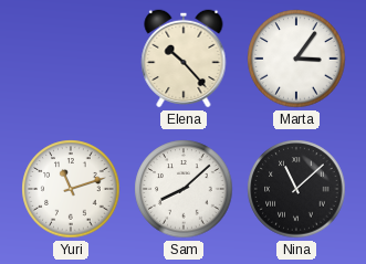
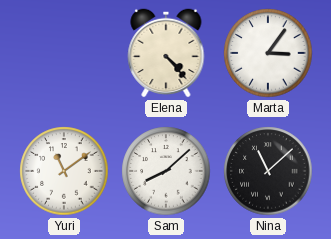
Elena: 10:23 -> 4:23 (166, 53)
Yuri: 11:12 -> 11:09 (64, 171)
